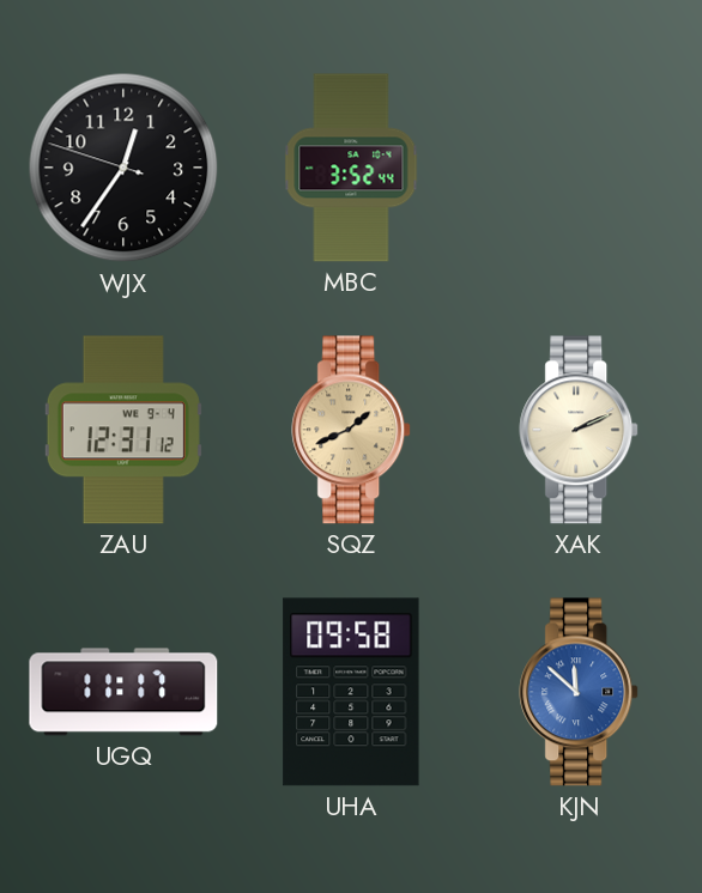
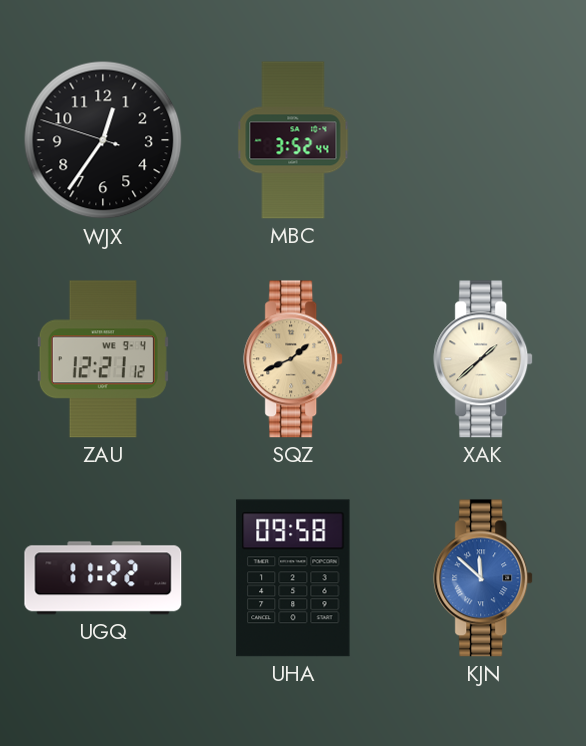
ZAU: 12:31 -> 12:21 (103, 359)
XAK: 2:11 -> 1:38 (484, 359)
UGQ: 11:17 -> 11:22 (103, 578)
